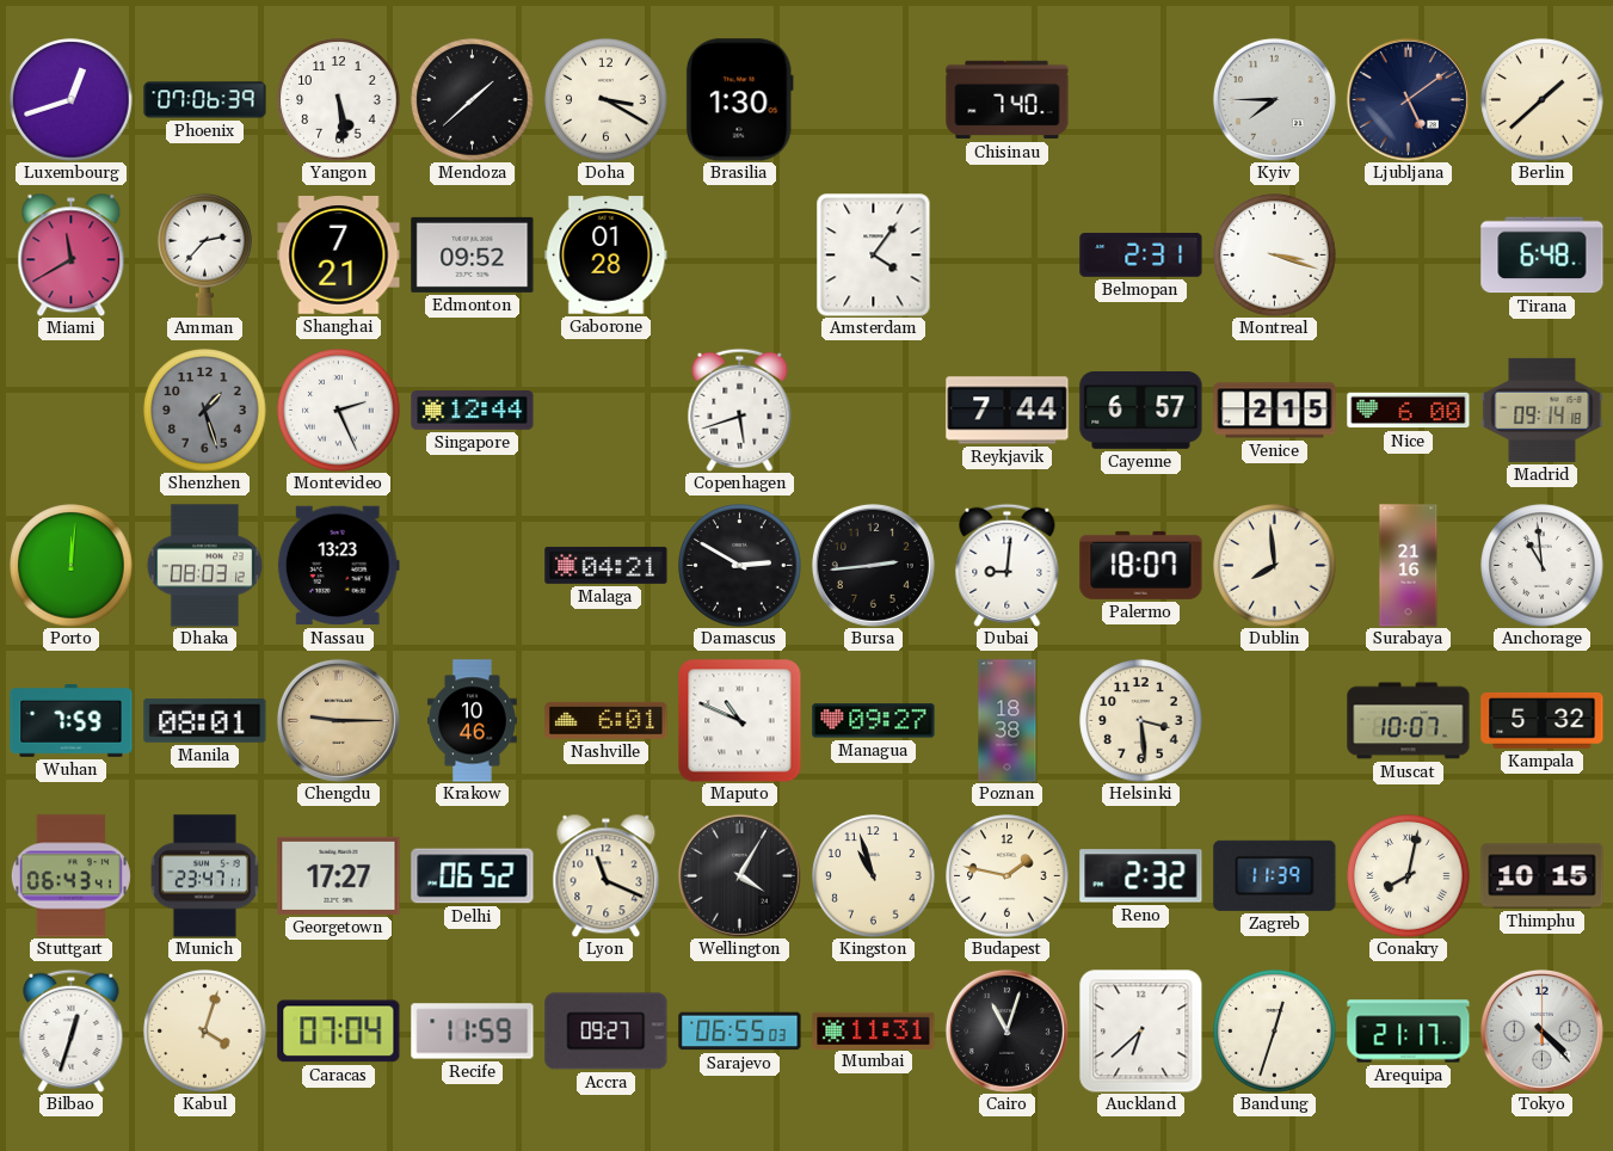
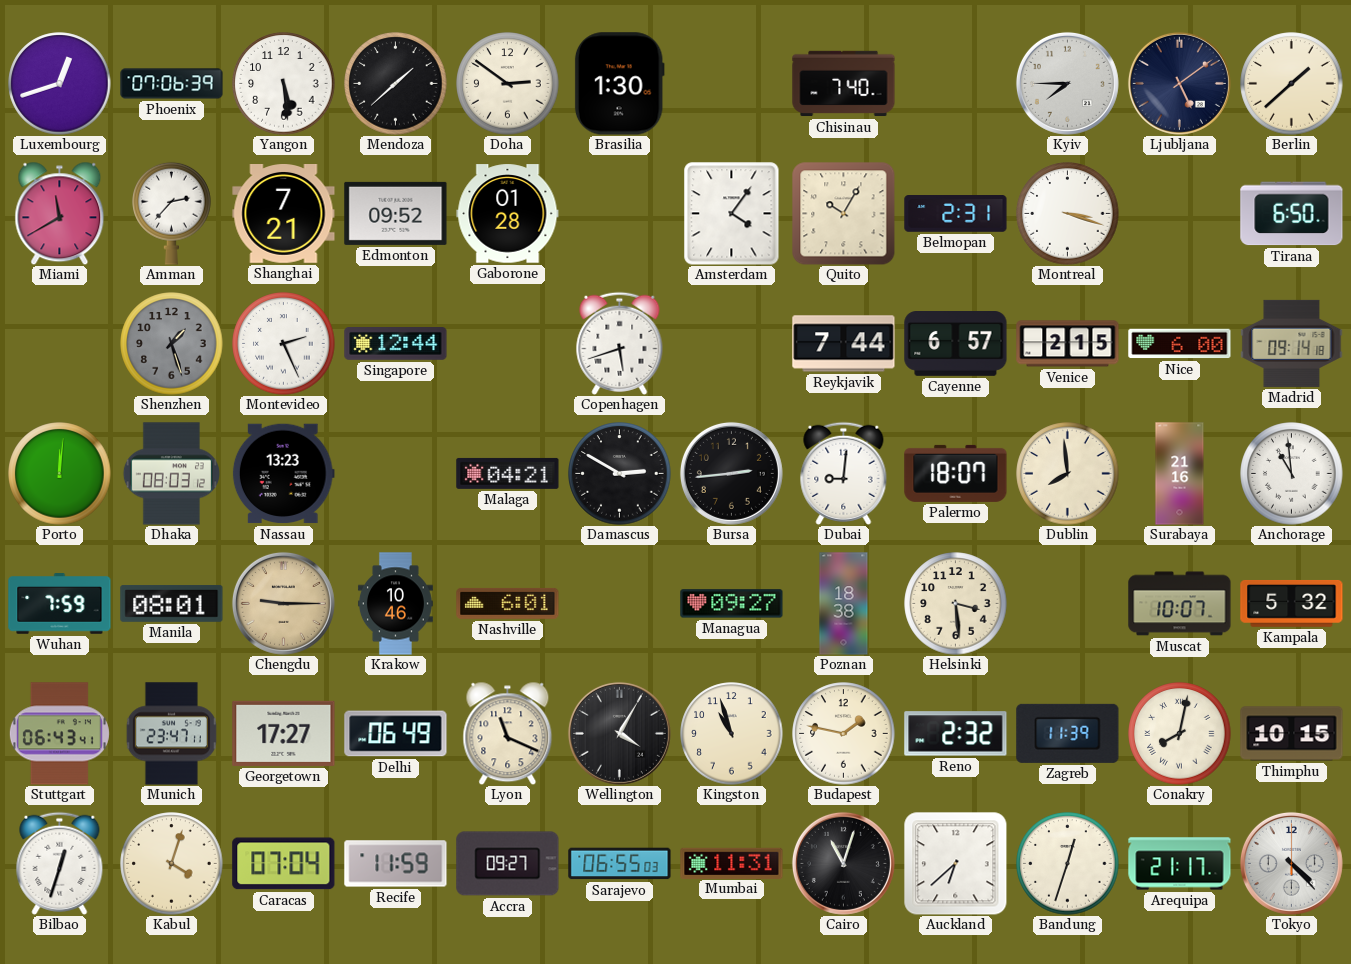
Doha: 3:20 -> 2:51 (508, 84)
Quito: none -> 10:05 (843, 213)
Tirana: 6:48 -> 6:50 (1292, 214)
Maputo: 10:49 -> none (739, 720)
Delhi: 06:52 -> 06:49 (396, 734)
